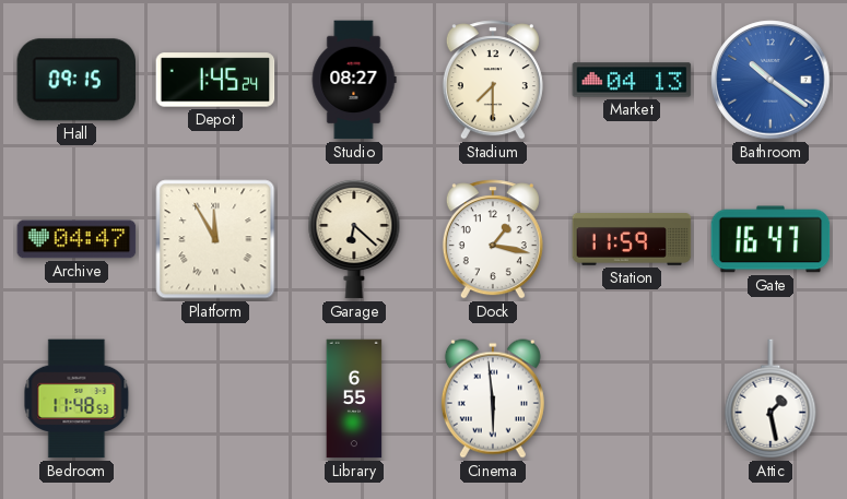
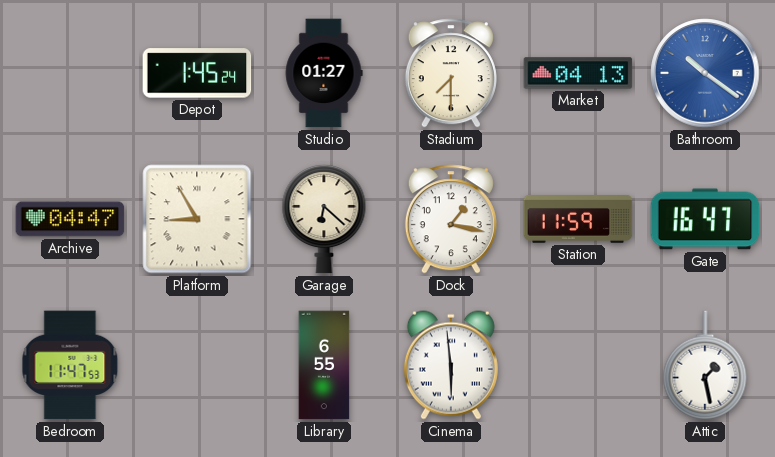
Hall: 09:15 -> none (77, 80)
Studio: 08:27 -> 01:27 (324, 73)
Platform: 11:55 -> 8:55 (197, 219)
Bedroom: 11:48 -> 11:47 (70, 365)
